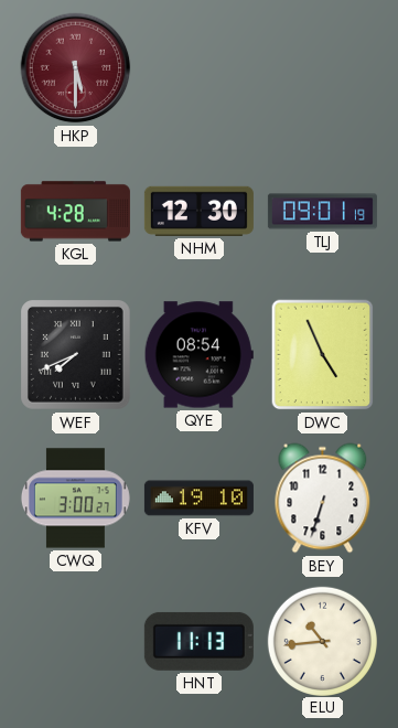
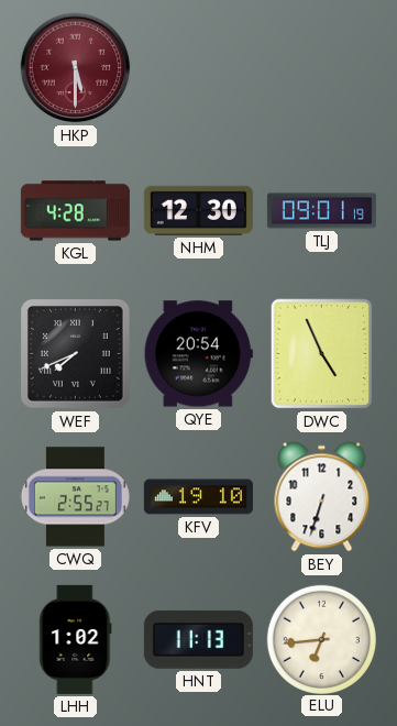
QYE: 08:54 -> 20:54 (198, 354)
CWQ: 3:00 -> 2:55 (75, 497)
LHH: none -> 1:02 (76, 639)
ELU: 10:44 -> 6:44 (321, 639)
